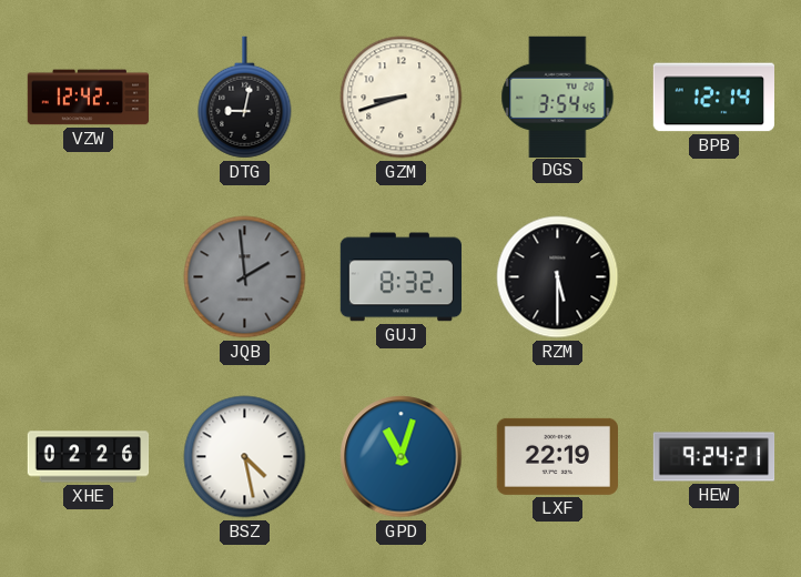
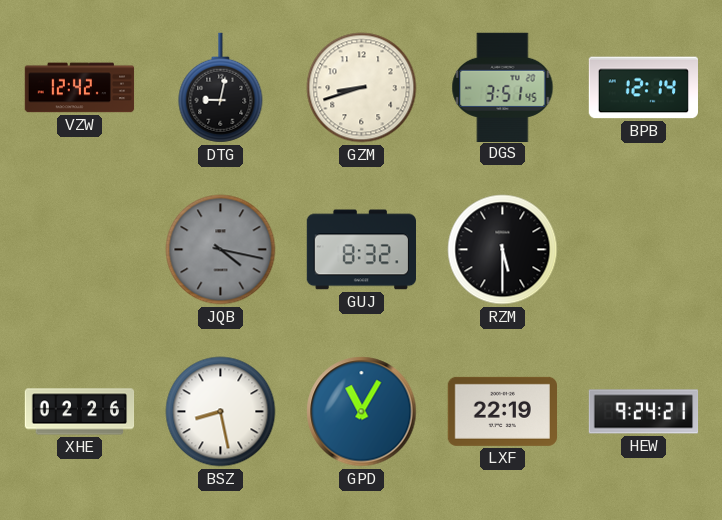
DGS: 3:54 -> 3:51 (503, 87)
JQB: 1:59 -> 4:17 (221, 250)
BSZ: 4:28 -> 8:28 (221, 412)
GPD: 11:03 -> 11:05 (362, 412)
